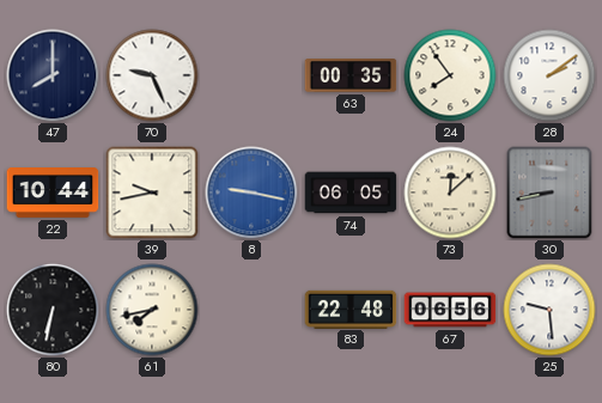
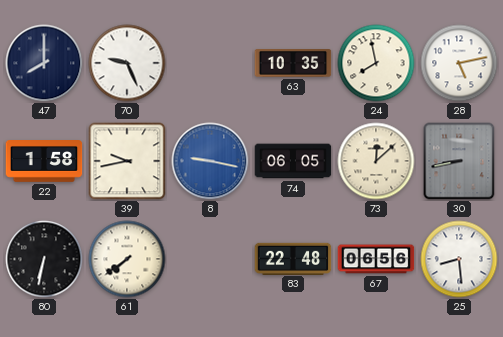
63: 00:35 -> 10:35 (293, 64)
24: 7:54 -> 7:58 (376, 63)
28: 2:09 -> 5:13 (459, 63)
22: 10:44 -> 1:58 (44, 162)
61: 7:43 -> 7:39 (127, 259)
25: 9:29 -> 8:29 (459, 259)
